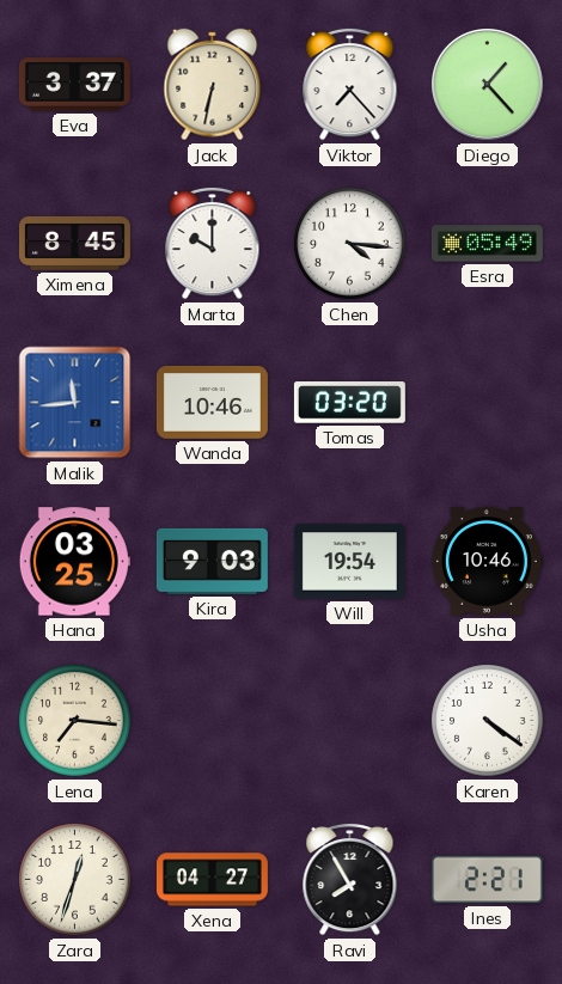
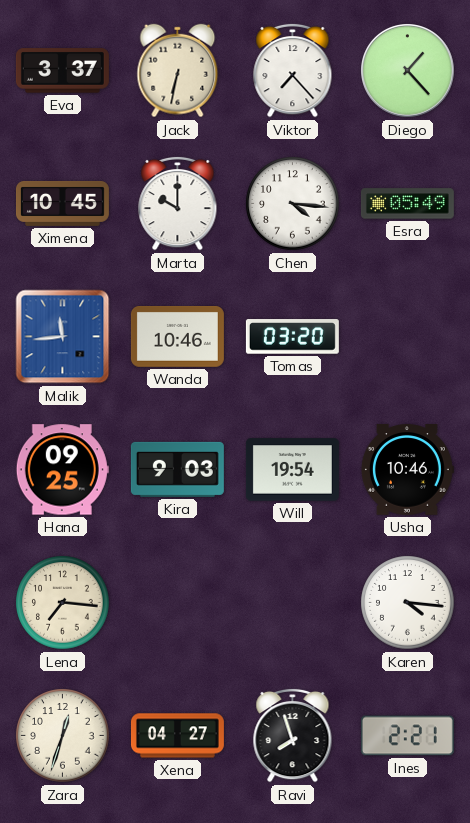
Ximena: 8:45 -> 10:45 (62, 203)
Hana: 03:25 -> 09:25 (62, 470)
Karen: 4:21 -> 4:16 (408, 603)
Ravi: 7:55 -> 7:57 (293, 735)
